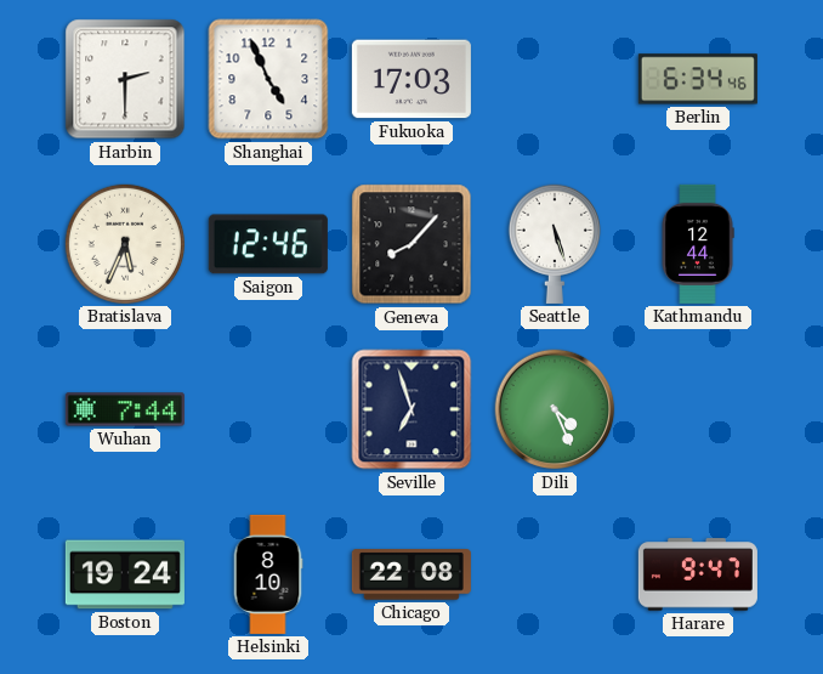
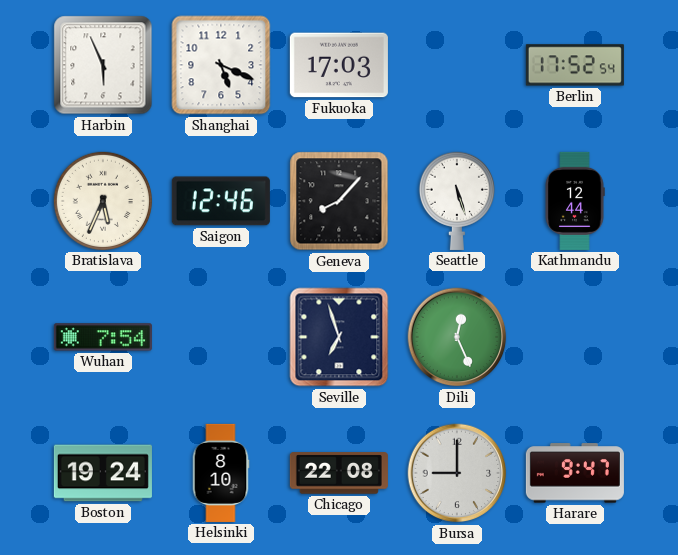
Harbin: 2:30 -> 5:56 (103, 65)
Shanghai: 4:56 -> 5:19 (221, 65)
Berlin: 6:34 -> 17:52 (575, 65)
Wuhan: 7:44 -> 7:54 (103, 337)
Dili: 4:26 -> 12:26 (457, 337)
Bursa: none -> 9:00 (457, 473)
